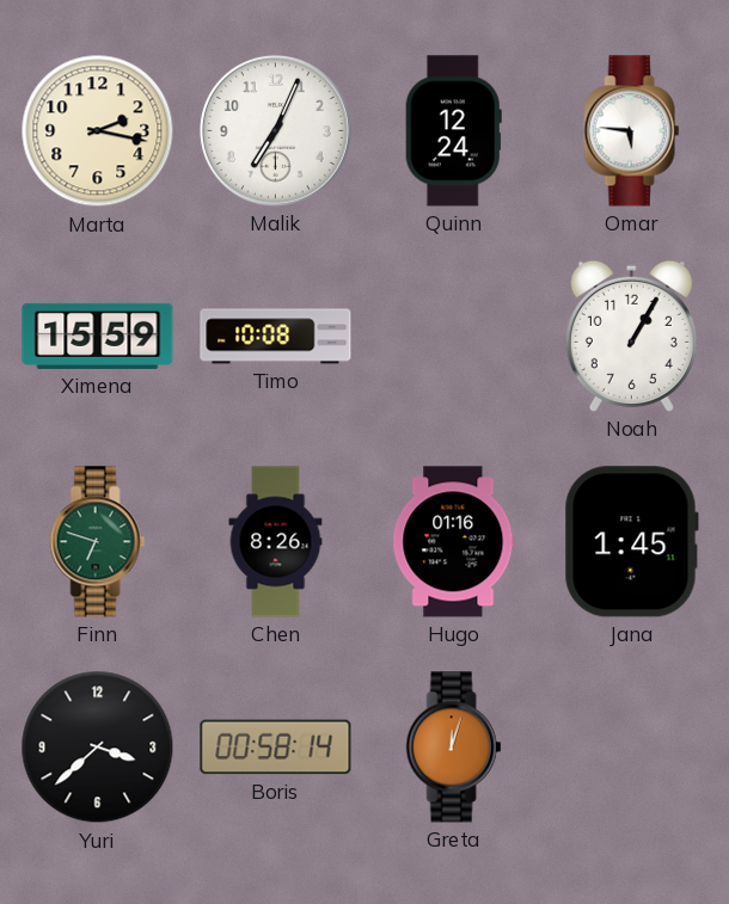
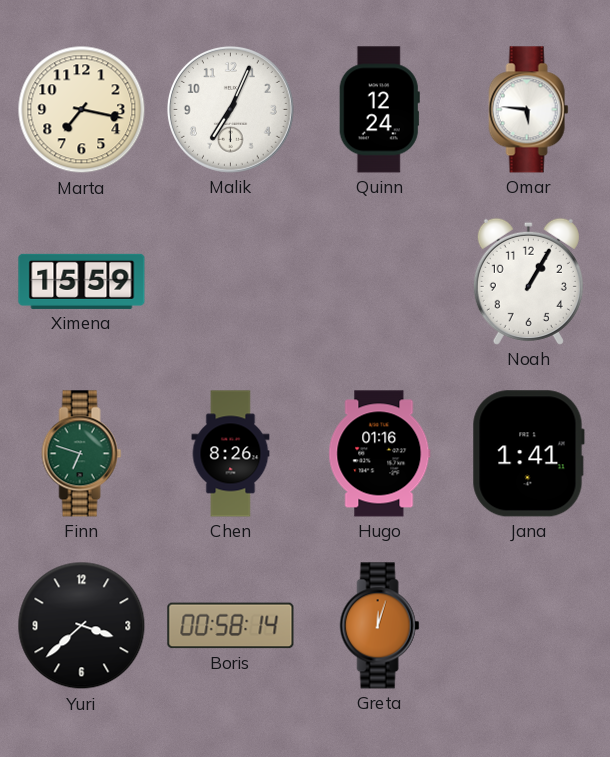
Marta: 2:17 -> 7:17 (82, 110)
Timo: 10:08 -> none (276, 337)
Jana: 1:45 -> 1:41 (528, 454)
